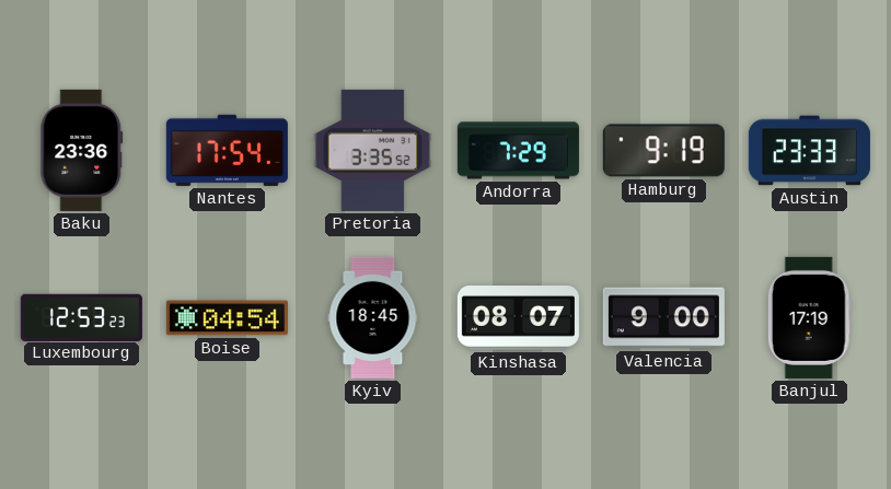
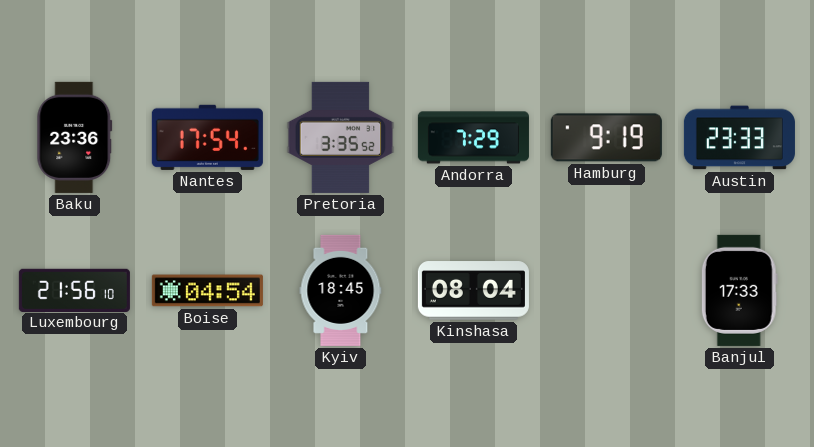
Luxembourg: 12:53 -> 21:56 (74, 290)
Kinshasa: 08:07 -> 08:04 (473, 291)
Valencia: 9:00 -> none (663, 318)
Banjul: 17:19 -> 17:33 (739, 290)
